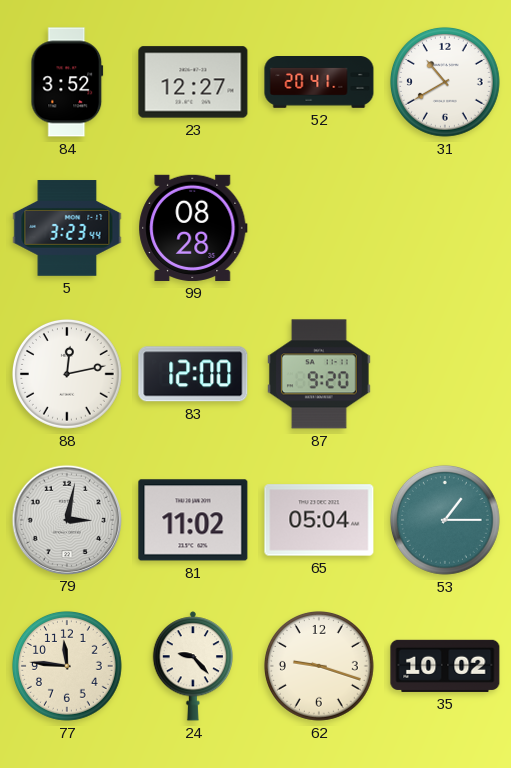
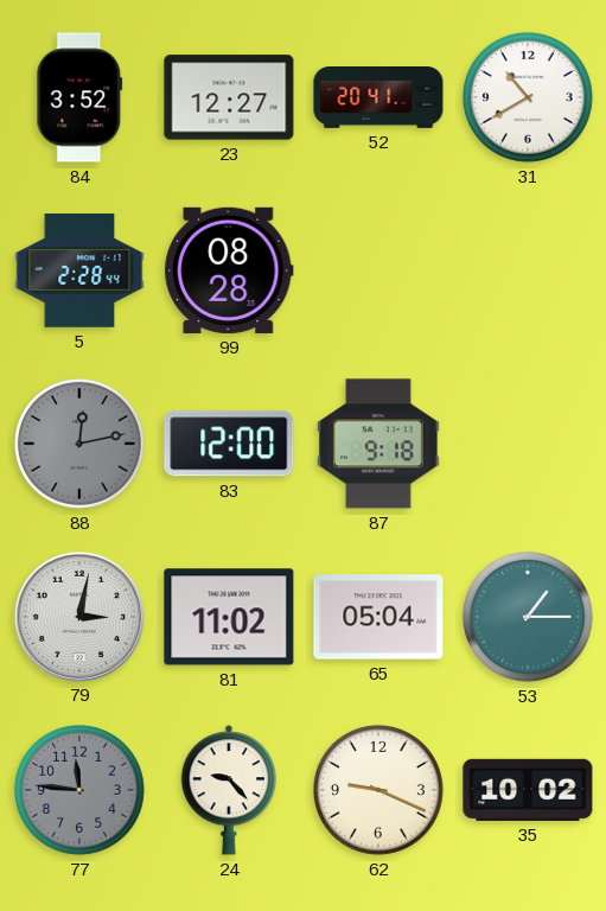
5: 3:23 -> 2:28 (79, 270)
88 dial: white -> grey (79, 444)
87: 9:20 -> 9:18 (378, 444)
77 dial: cream -> grey (79, 790)
62: 9:18 -> 9:19 (378, 790)
